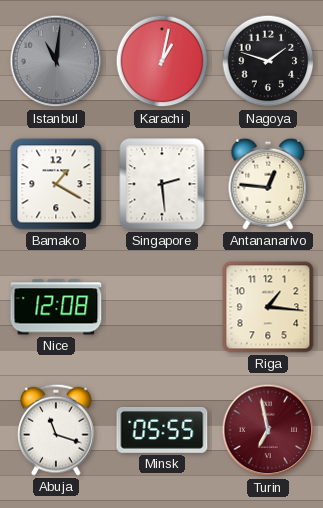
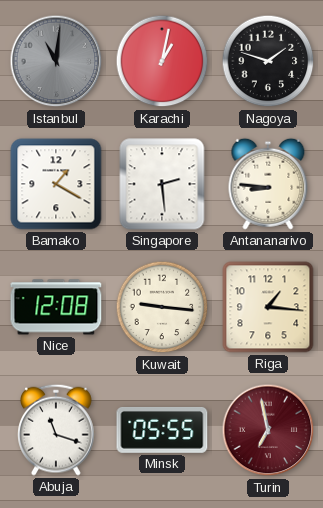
Antananarivo: 12:46 -> 8:46 (268, 184)
Kuwait: none -> 9:16 (162, 307)
